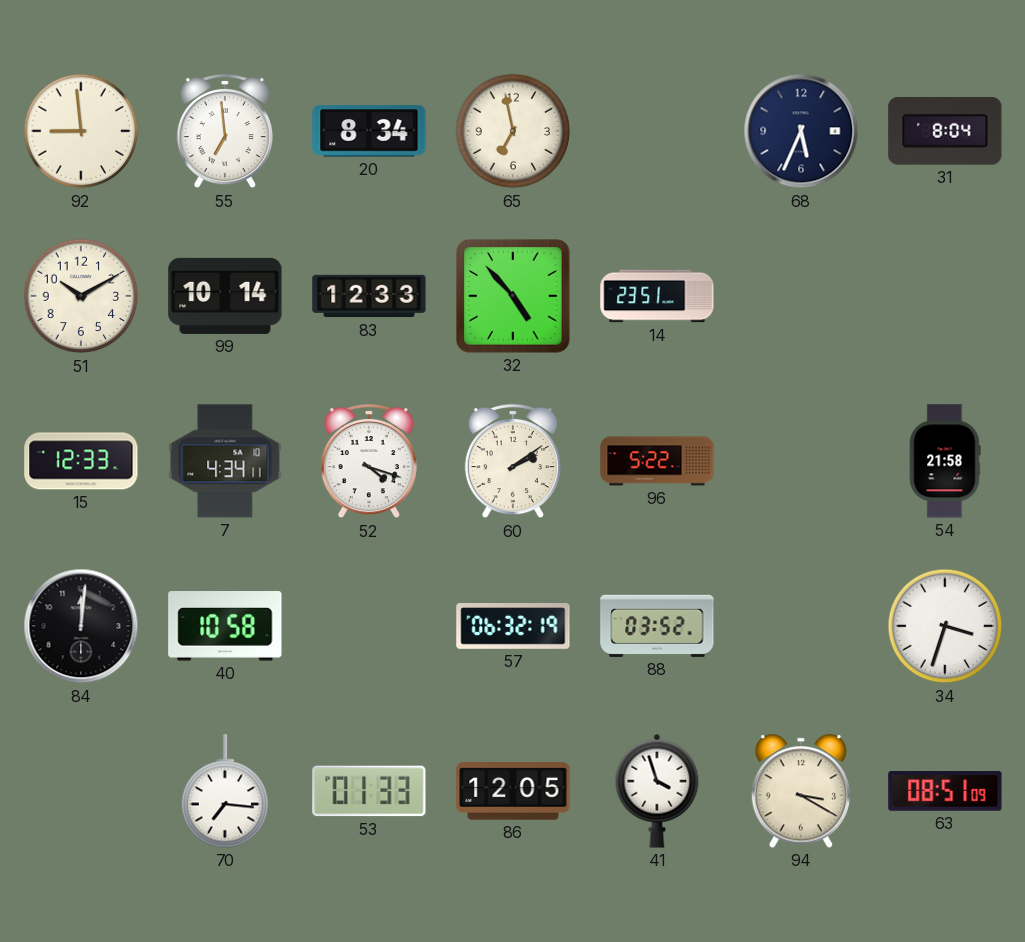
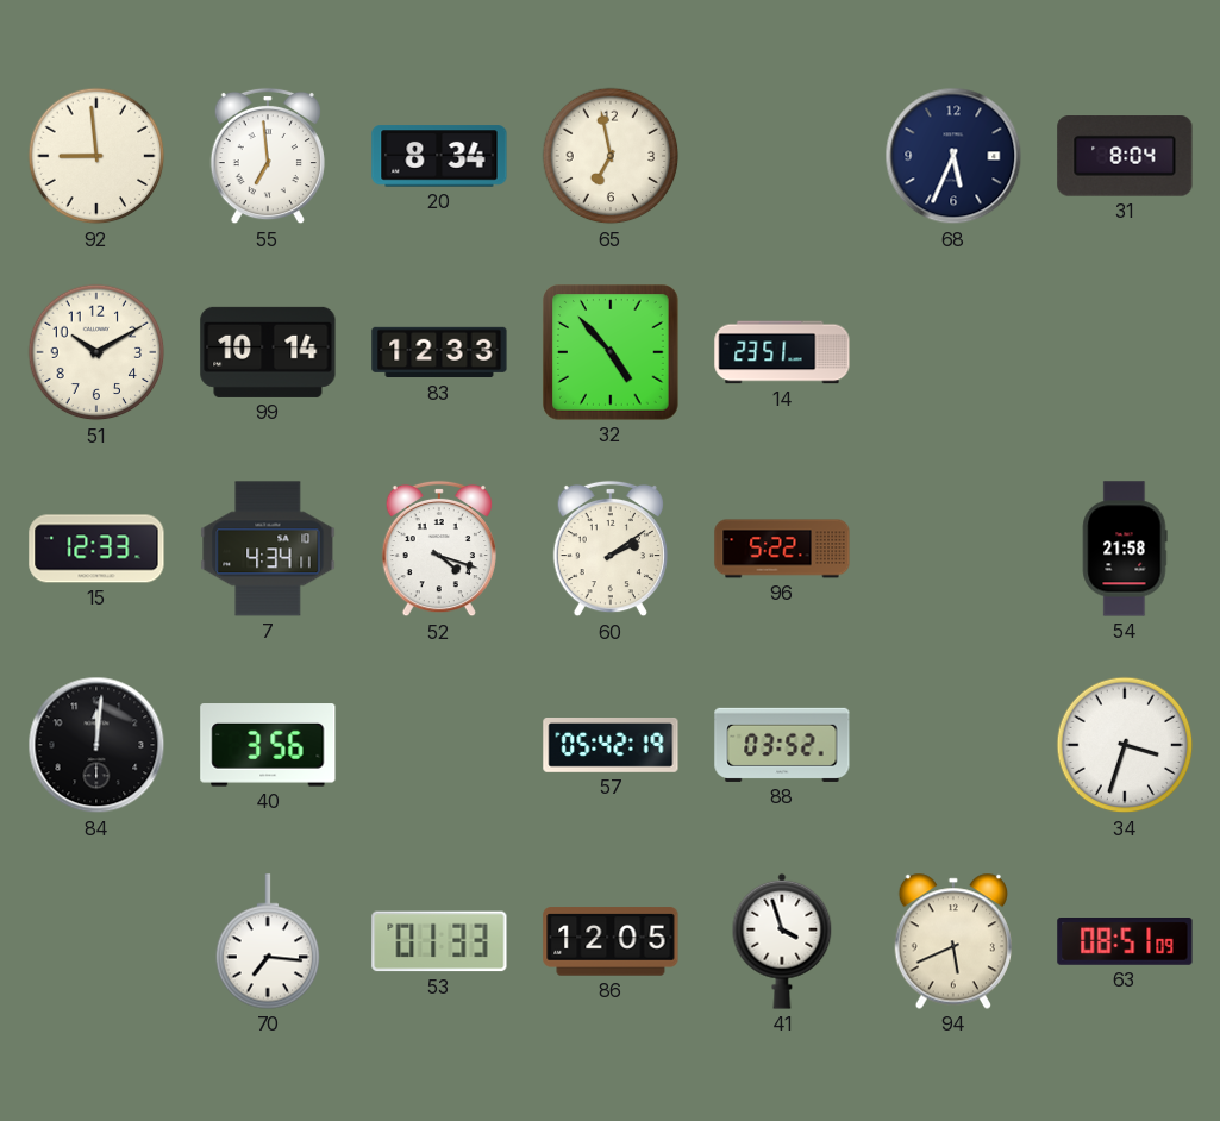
40: 10:58 -> 3:56 (268, 745)
57: 06:32 -> 05:42 (611, 746)
94: 3:20 -> 5:41 (953, 941)
